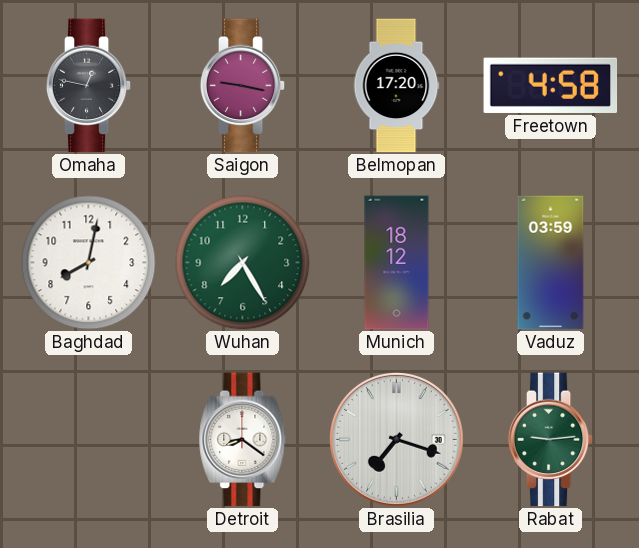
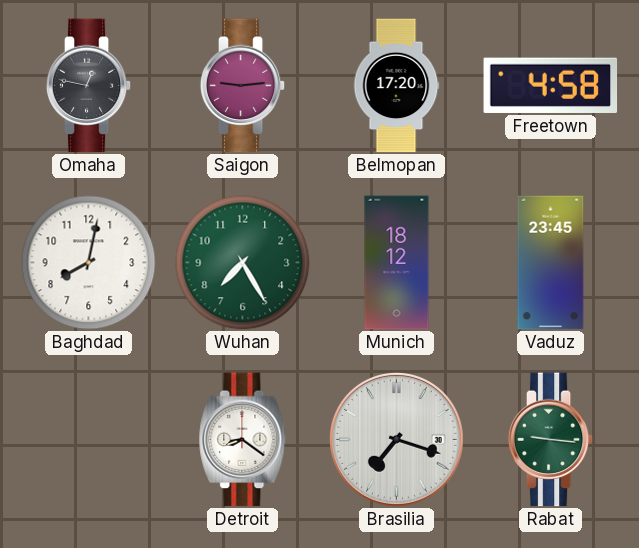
Saigon: 9:17 -> 9:14 (243, 86)
Vaduz: 03:59 -> 23:45 (551, 263)
Rabat: 9:14 -> 9:16 (551, 440)
